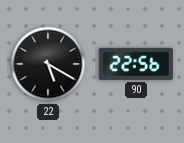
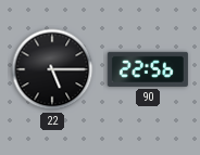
22: 5:20 -> 5:15 (52, 69)
